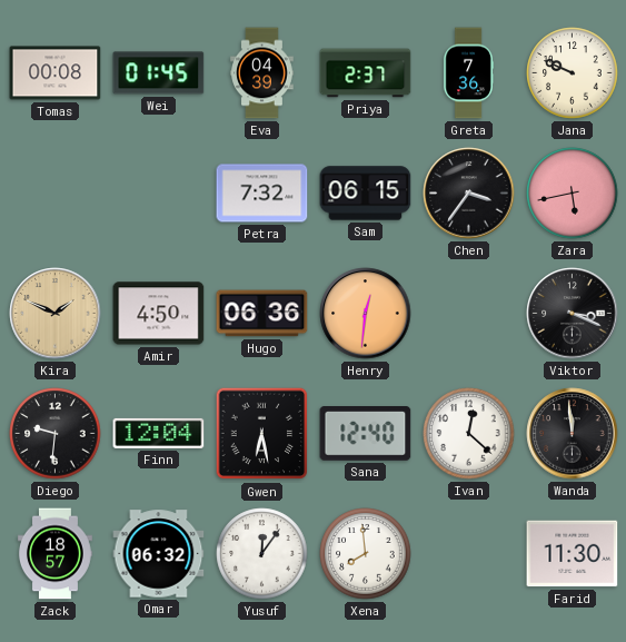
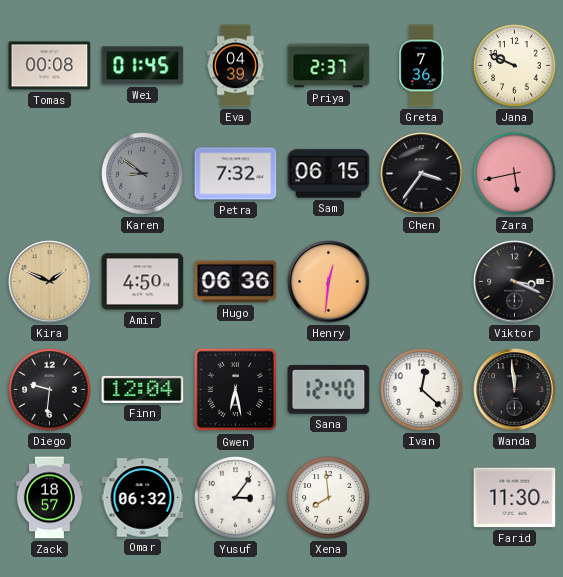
Karen: none -> 8:51 (143, 174)
Yusuf: 12:06 -> 3:06 (236, 498)
